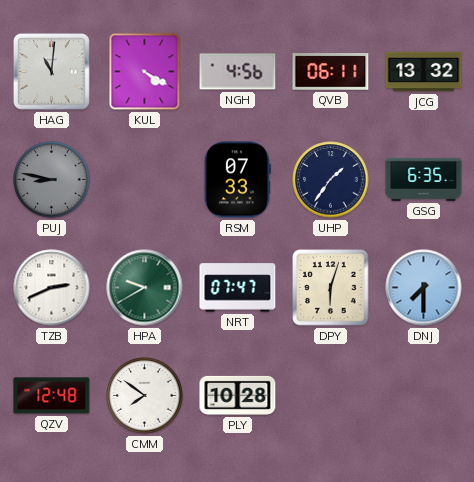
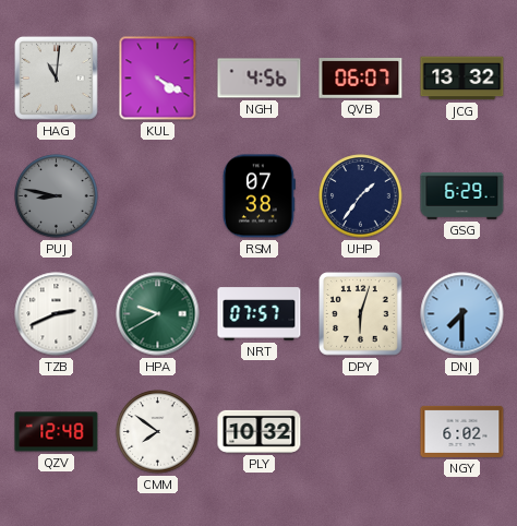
QVB: 06:11 -> 06:07 (361, 79)
RSM: 07:33 -> 07:38 (258, 196)
GSG: 6:35 -> 6:29 (462, 195)
NRT: 07:47 -> 07:57 (260, 314)
PLY: 10:28 -> 10:32 (260, 431)
NGY: none -> 6:02 (462, 431)
